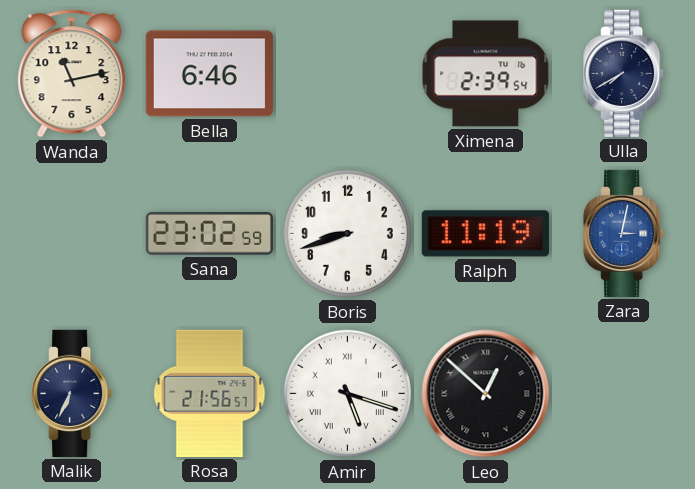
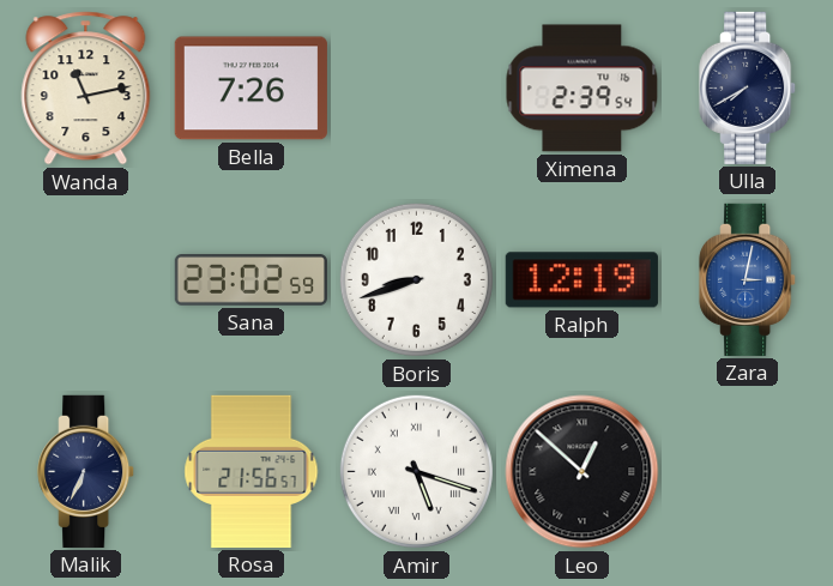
Bella: 6:46 -> 7:26 (250, 89)
Ralph: 11:19 -> 12:19 (581, 280)
